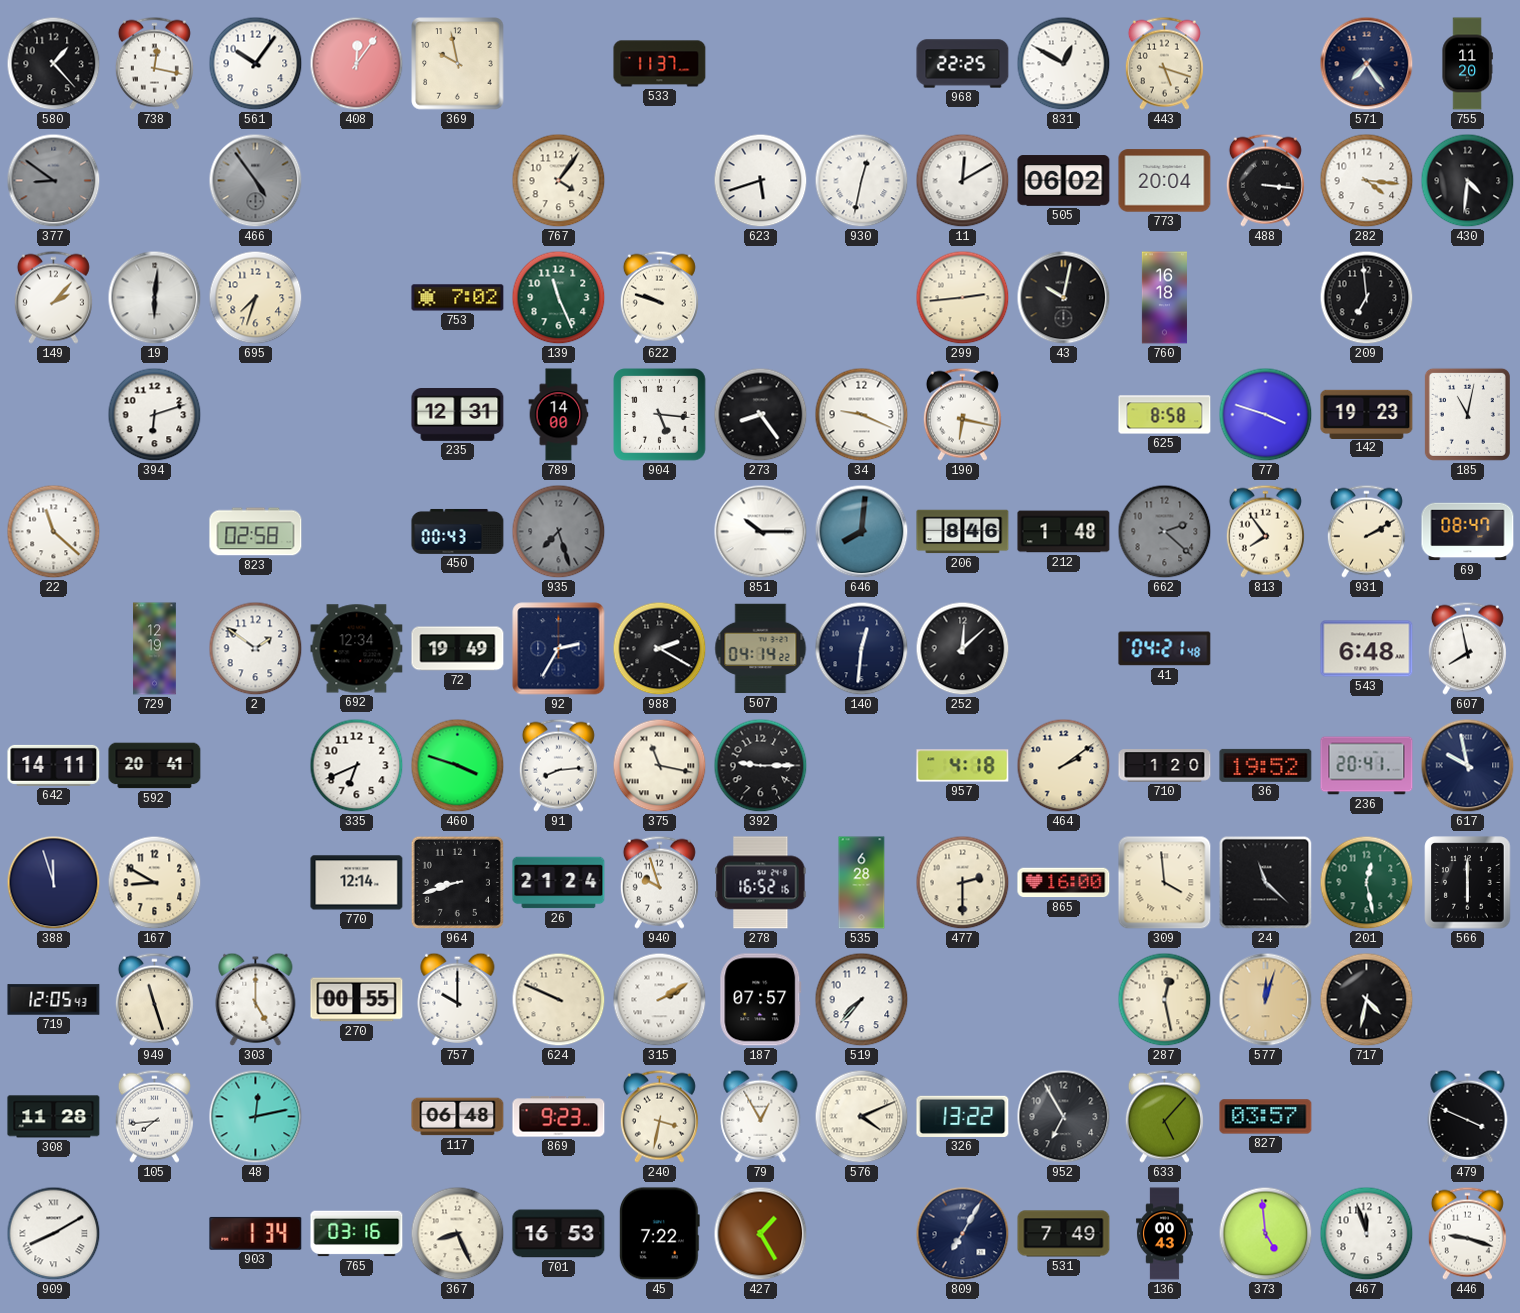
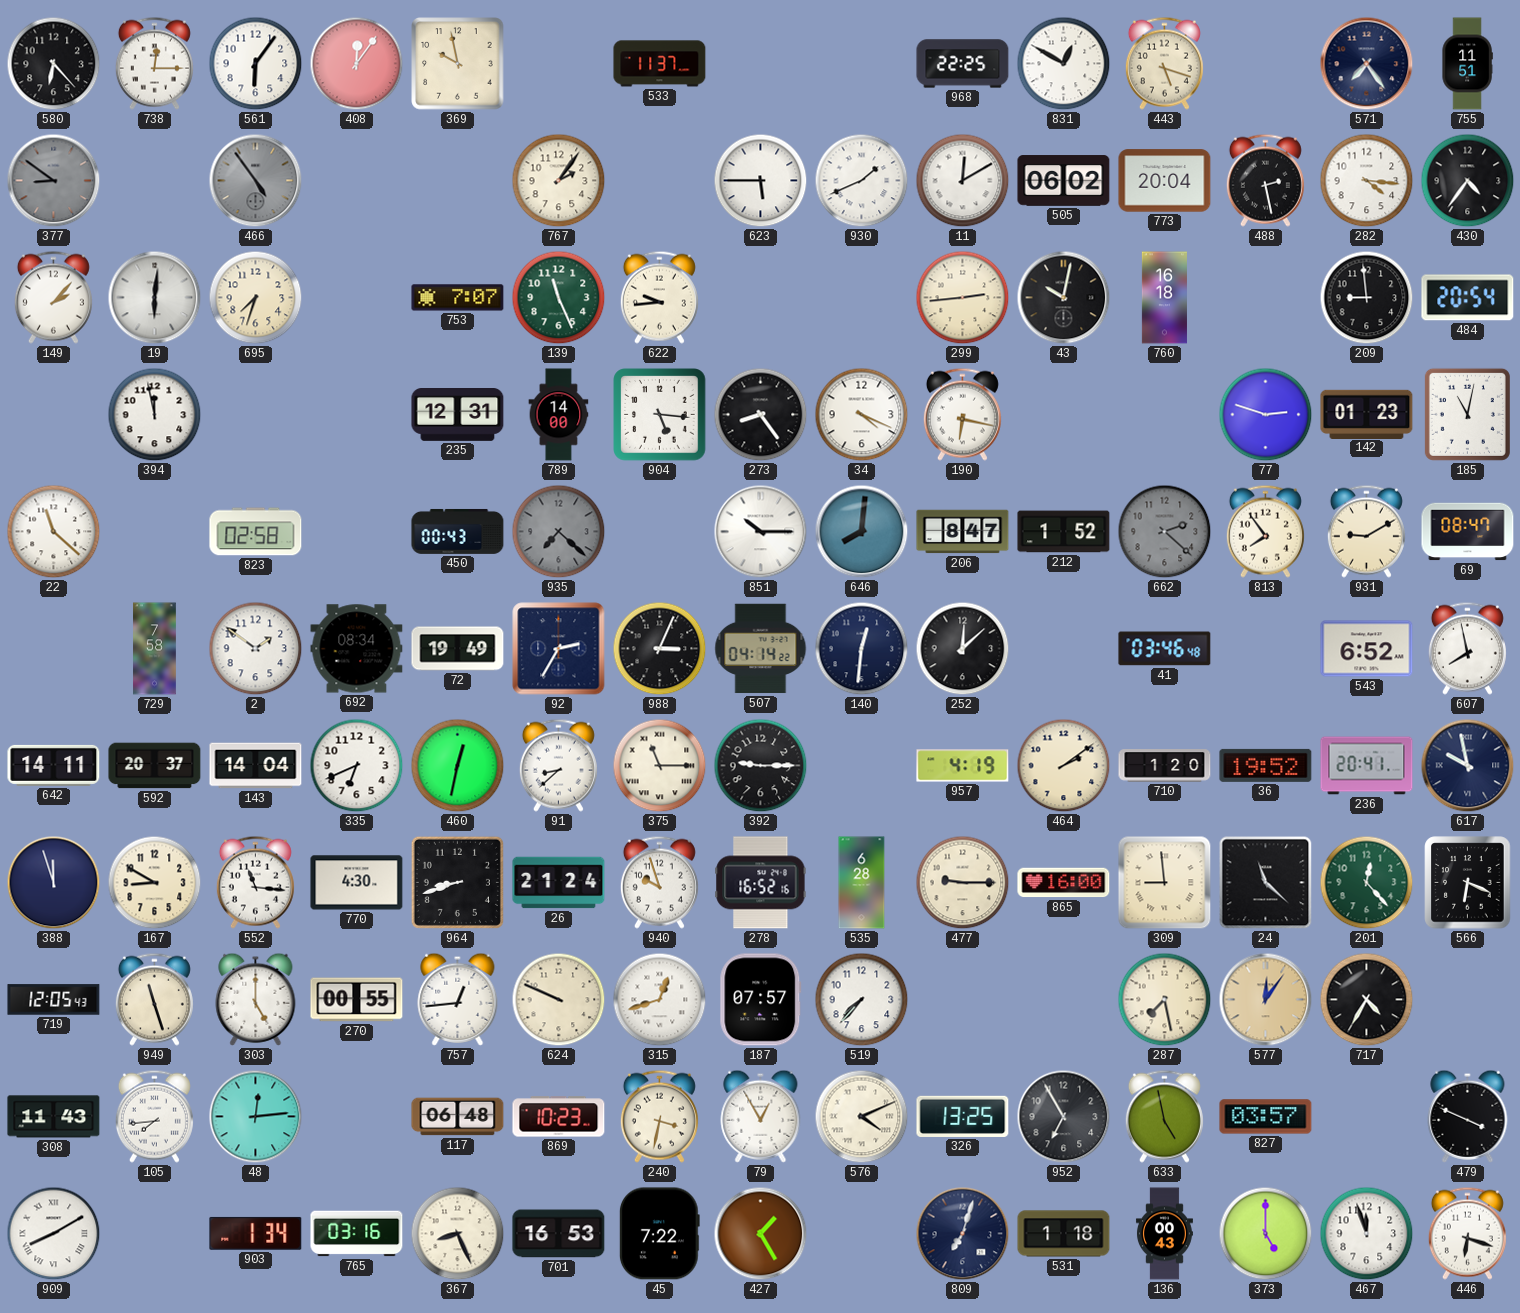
580: 1:23 -> 6:23 (54, 64)
738: 12:17 -> 12:15 (154, 63)
561: 10:06 -> 6:06 (256, 64)
755: 11:20 -> 11:51 (1467, 64)
767: 4:06 -> 2:06 (559, 181)
623: 5:42 -> 5:45 (761, 181)
930: 12:32 -> 1:41 (862, 181)
488: 3:16 -> 2:28 (1265, 180)
430: 4:31 -> 4:36 (1468, 181)
753: 7:02 -> 7:07 (458, 298)
622: 9:48 -> 9:44 (659, 297)
209: 6:59 -> 8:59 (1367, 298)
484: none -> 20:54 (1468, 298)
394: 6:12 -> 11:58 (155, 415)
34: 9:19 -> 4:19 (862, 415)
625: 8:58 -> none (1165, 415)
77: 3:48 -> 2:48 (1266, 415)
142: 19:23 -> 01:23 (1367, 414)
935: 7:27 -> 7:22 (559, 532)
206: 8:46 -> 8:47 (963, 532)
212: 1:48 -> 1:52 (1064, 532)
931: 2:10 -> 9:10 (1366, 531)
729: 12:19 -> 7:58 (155, 649)
692: 12:34 -> 08:34 (357, 649)
988: 2:20 -> 3:04 (660, 649)
41: 04:21 -> 03:46 (1165, 649)
543: 6:48 -> 6:52 (1367, 649)
592: 20:41 -> 20:37 (155, 766)
143: none -> 14:04 (256, 766)
460: 3:48 -> 12:32 (458, 766)
91: 8:14 -> 8:38 (558, 765)
375: 11:17 -> 11:15 (660, 766)
957: 4:18 -> 4:19 (963, 766)
552: none -> 11:16 (255, 882)
770: 12:14 -> 4:30 (357, 883)
477: 2:30 -> 9:15 (963, 883)
309: 3:59 -> 8:59 (1165, 883)
201: 12:28 -> 12:23 (1367, 883)
566: 6:00 -> 6:19 (1468, 883)
757: 10:00 -> 12:44 (458, 999)
315: 2:10 -> 12:42 (660, 1000)
287: 12:28 -> 7:28 (1165, 1000)
577: 12:03 -> 12:06 (1266, 1000)
717: 4:32 -> 4:35 (1367, 1000)
308: 11:28 -> 11:43 (54, 1117)
48: 12:13 -> 12:14 (256, 1117)
869: 9:23 -> 10:23 (559, 1117)
326: 13:22 -> 13:25 (963, 1116)
633: 5:07 -> 4:58 (1164, 1116)
809: 7:05 -> 7:03 (963, 1234)
531: 7:49 -> 1:18 (1064, 1234)
373: 4:59 -> 5:00 (1266, 1234)
446: 9:18 -> 6:18 (1467, 1233)
